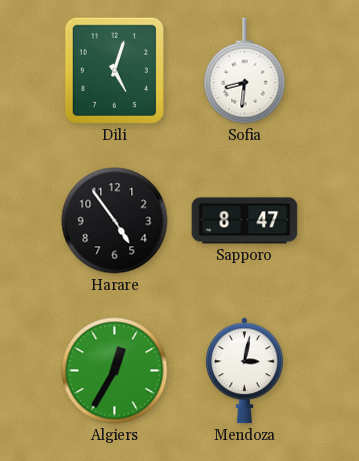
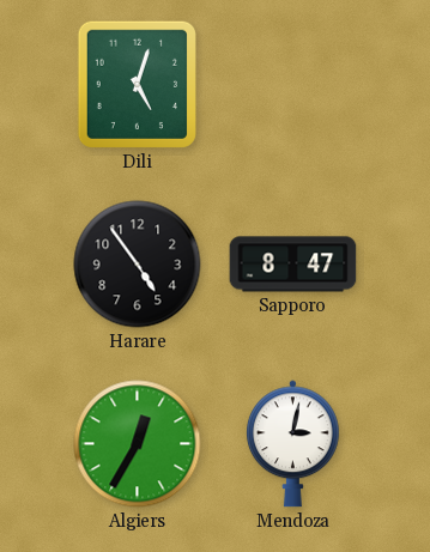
Sofia: 8:31 -> none (245, 71)
